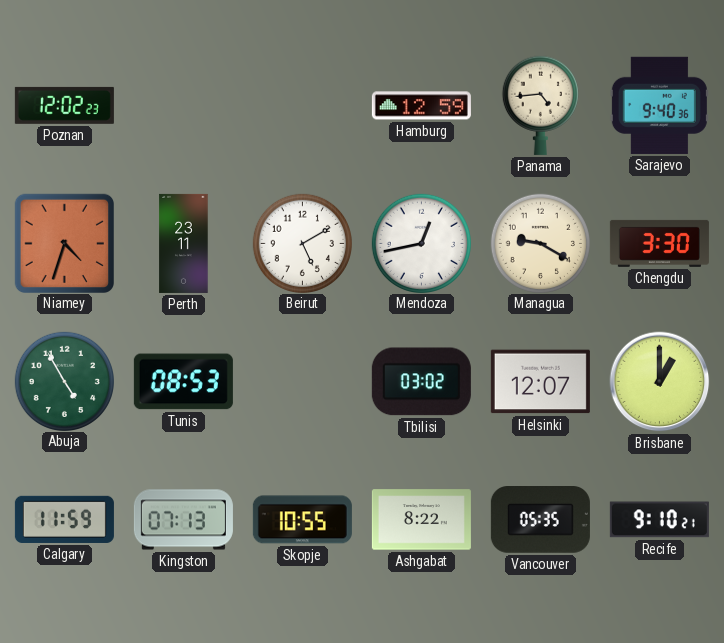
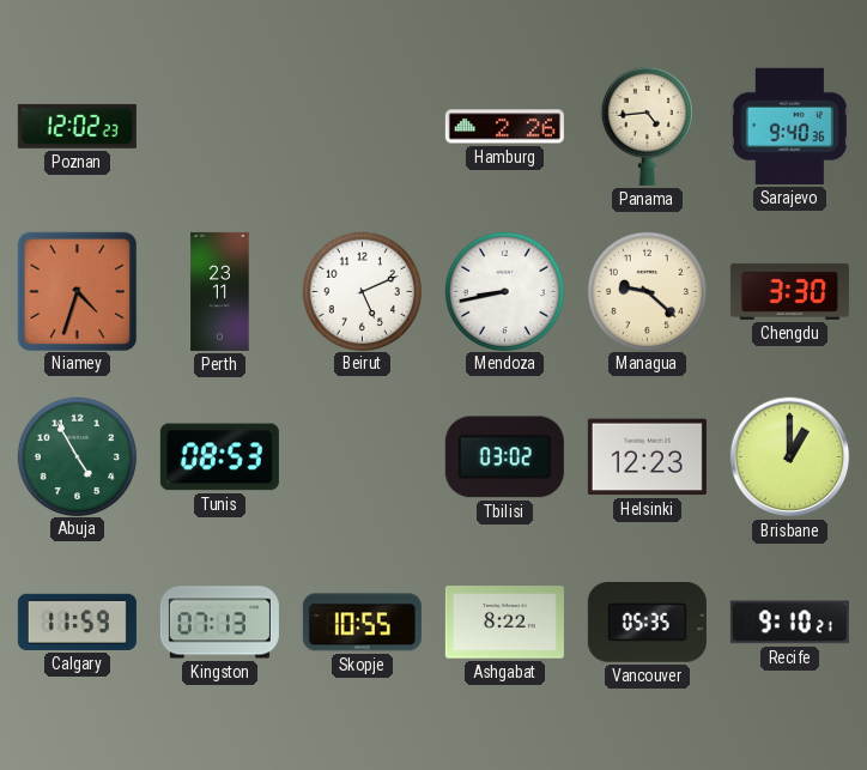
Hamburg: 12:59 -> 2:26 (504, 127)
Beirut: 5:10 -> 5:11 (362, 291)
Mendoza: 12:43 -> 8:43 (504, 291)
Managua: 9:20 -> 9:22 (647, 291)
Helsinki: 12:07 -> 12:23 (647, 457)
